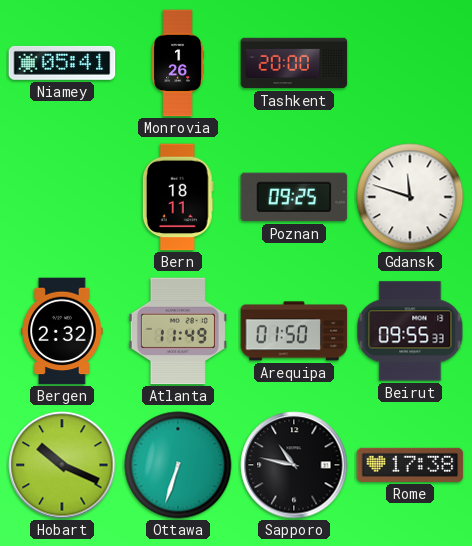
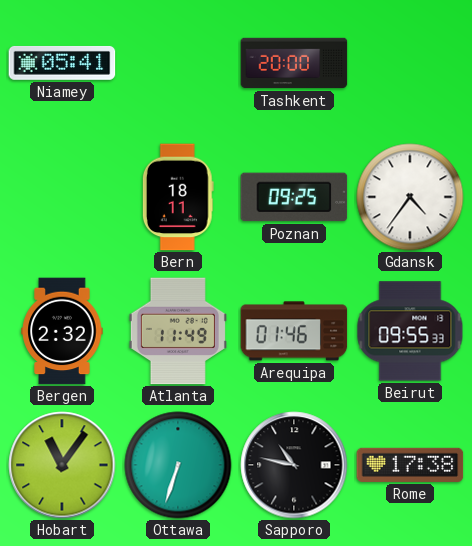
Monrovia: 1:26 -> none (178, 63)
Gdansk: 11:48 -> 4:36 (410, 197)
Arequipa: 01:50 -> 01:46 (294, 331)
Hobart: 10:19 -> 11:06 (62, 465)
